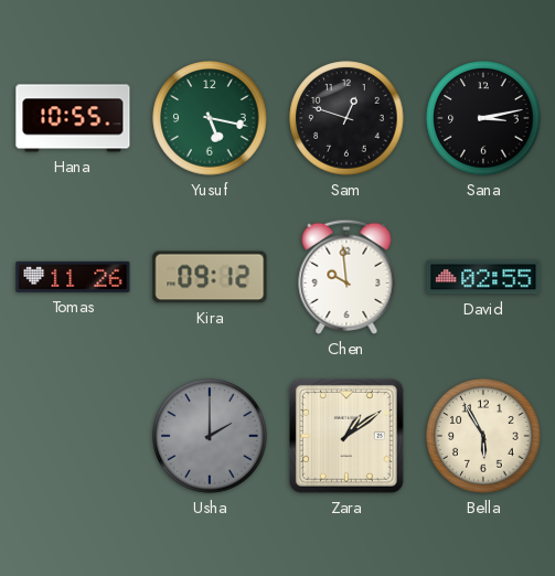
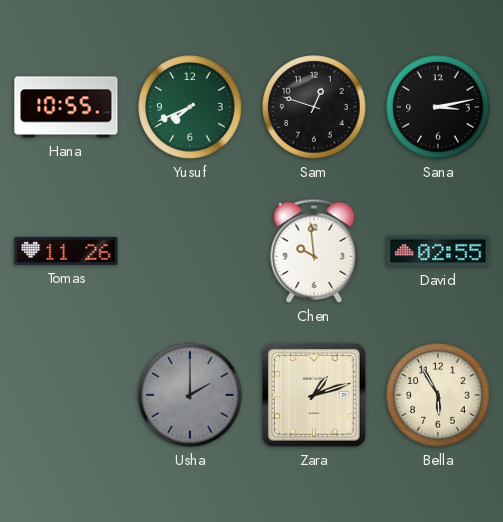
Yusuf: 5:17 -> 7:41 (190, 107)
Kira: 09:12 -> none (210, 277)
Zara: 1:09 -> 1:12 (314, 395)
